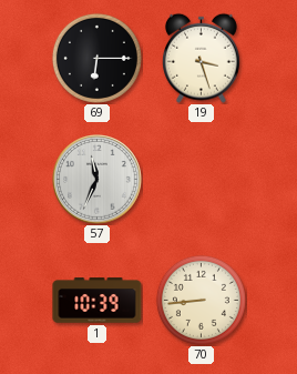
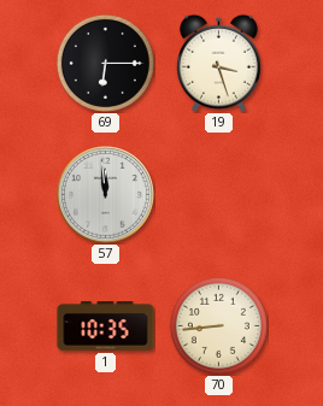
57: 11:34 -> 11:59 (106, 195)
1: 10:39 -> 10:35 (106, 326)
